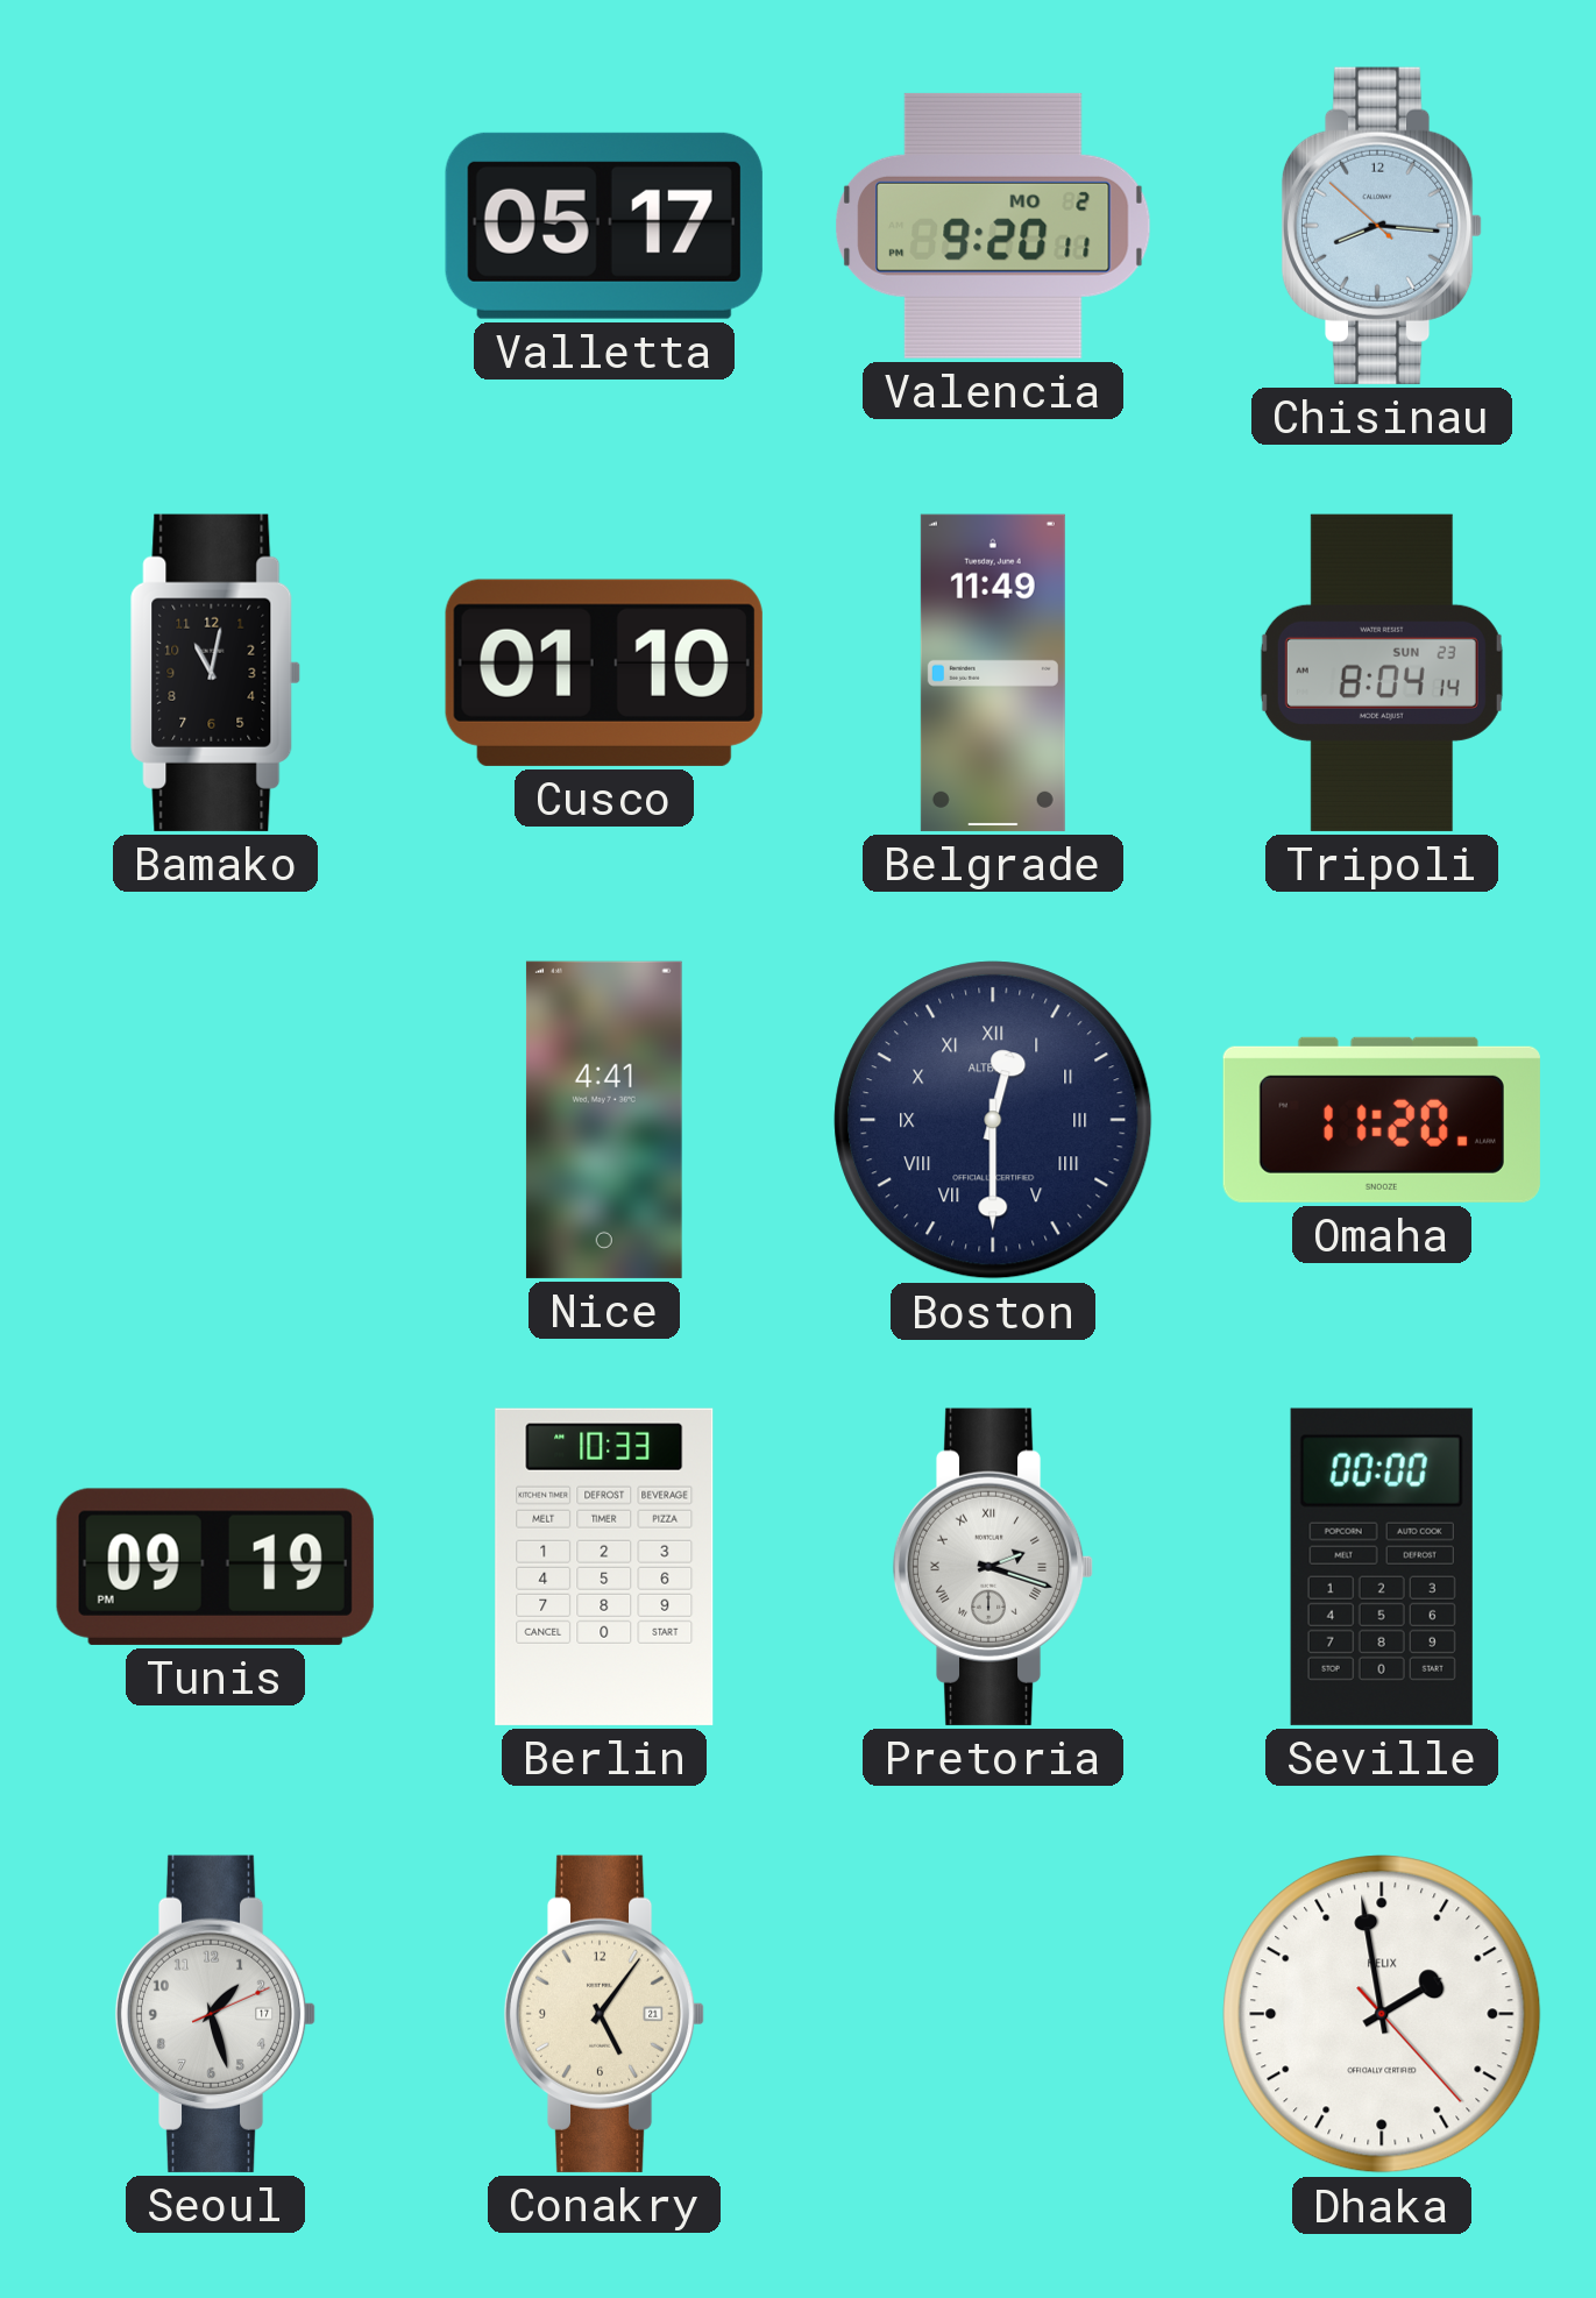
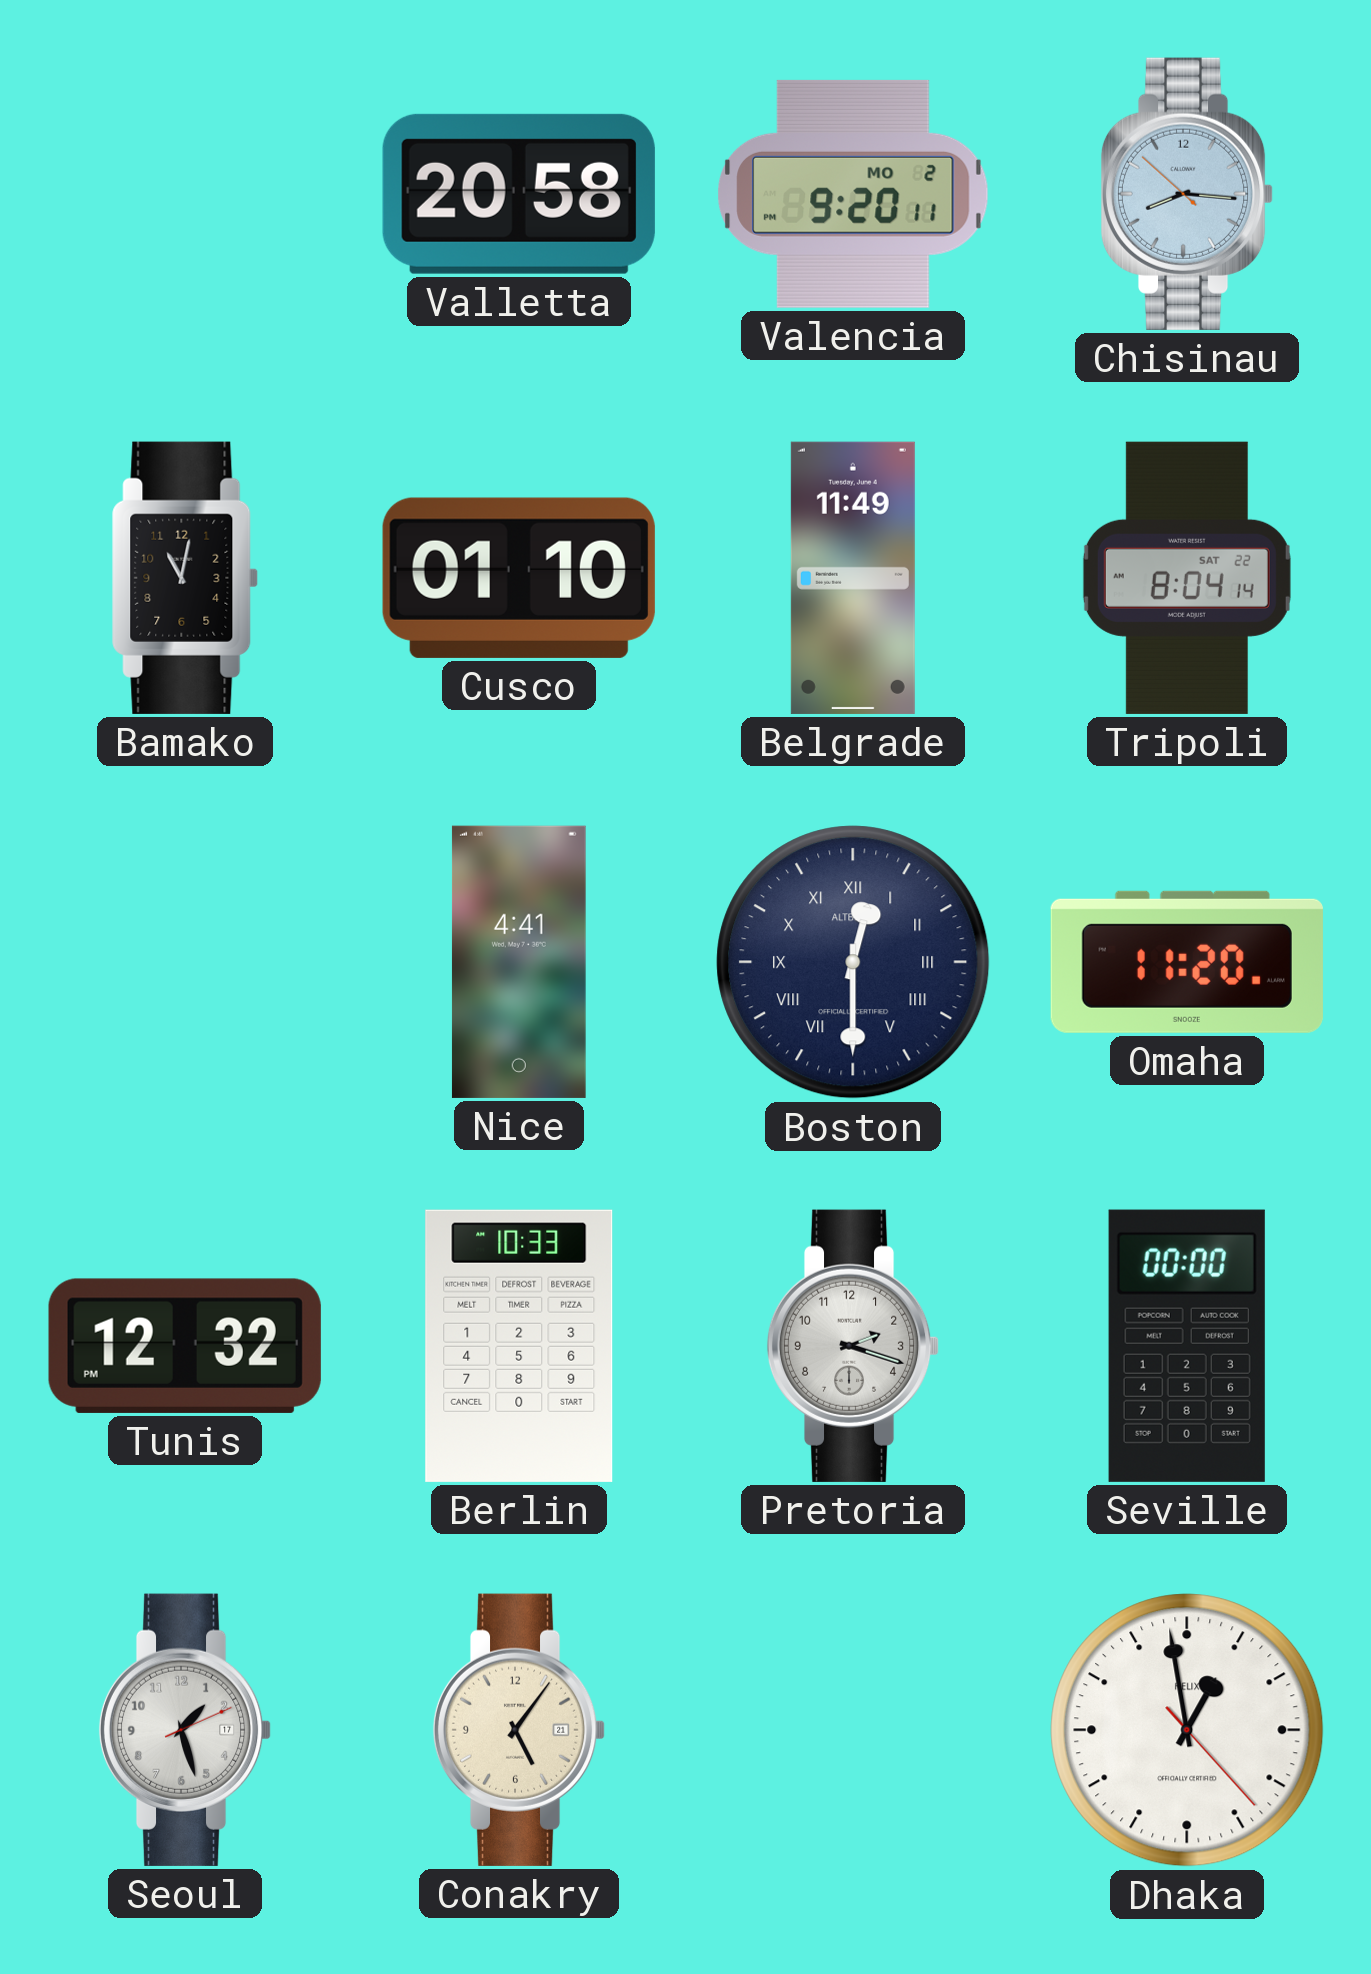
Valletta: 05:17 -> 20:58 (519, 194)
Tripoli date: SUN 23 -> SAT 22 (1187, 578)
Tunis: 09:19 -> 12:32 (185, 1346)
Pretoria numerals: Roman -> Arabic (853, 1346)
Dhaka: 1:58 -> 12:58 (1187, 1730)
